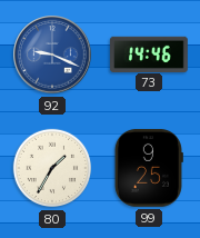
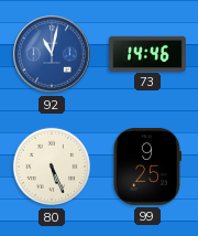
92: 9:19 -> 11:02 (52, 54)
80: 1:35 -> 5:26 (52, 167)
